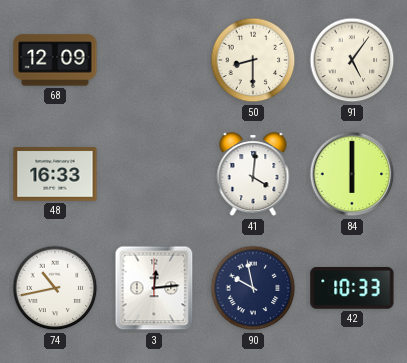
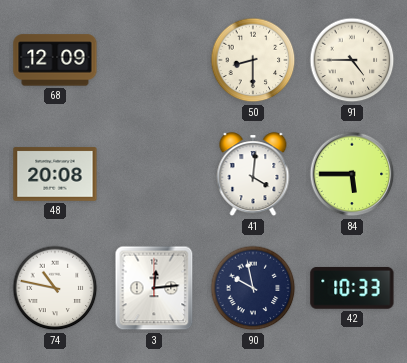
91: 5:06 -> 4:45 (352, 60)
48: 16:33 -> 20:08 (55, 174)
84: 6:00 -> 5:45 (352, 174)
74: 10:43 -> 10:47 (55, 288)
